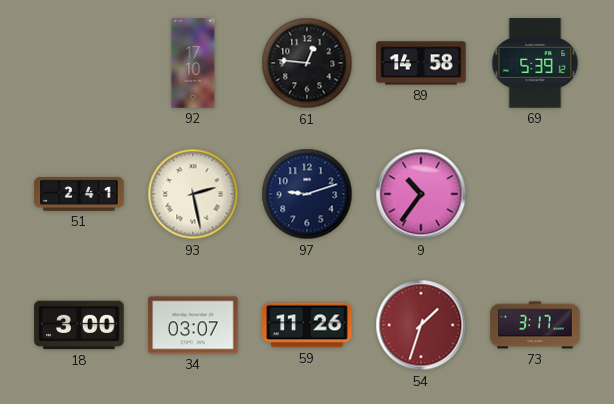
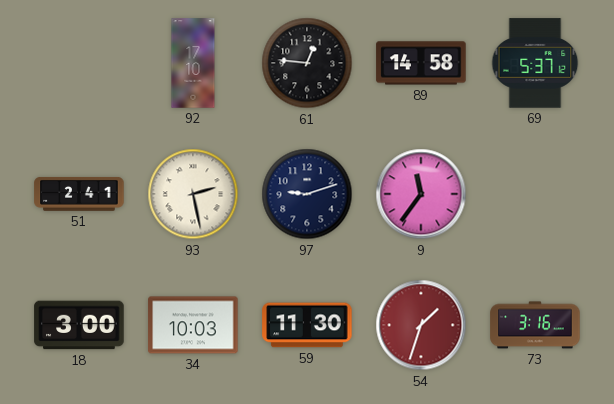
69: 5:39 -> 5:37 (535, 63)
9: 10:36 -> 11:36 (421, 194)
34: 03:07 -> 10:03 (193, 325)
59: 11:26 -> 11:30 (307, 325)
73: 3:17 -> 3:16 (535, 325)
